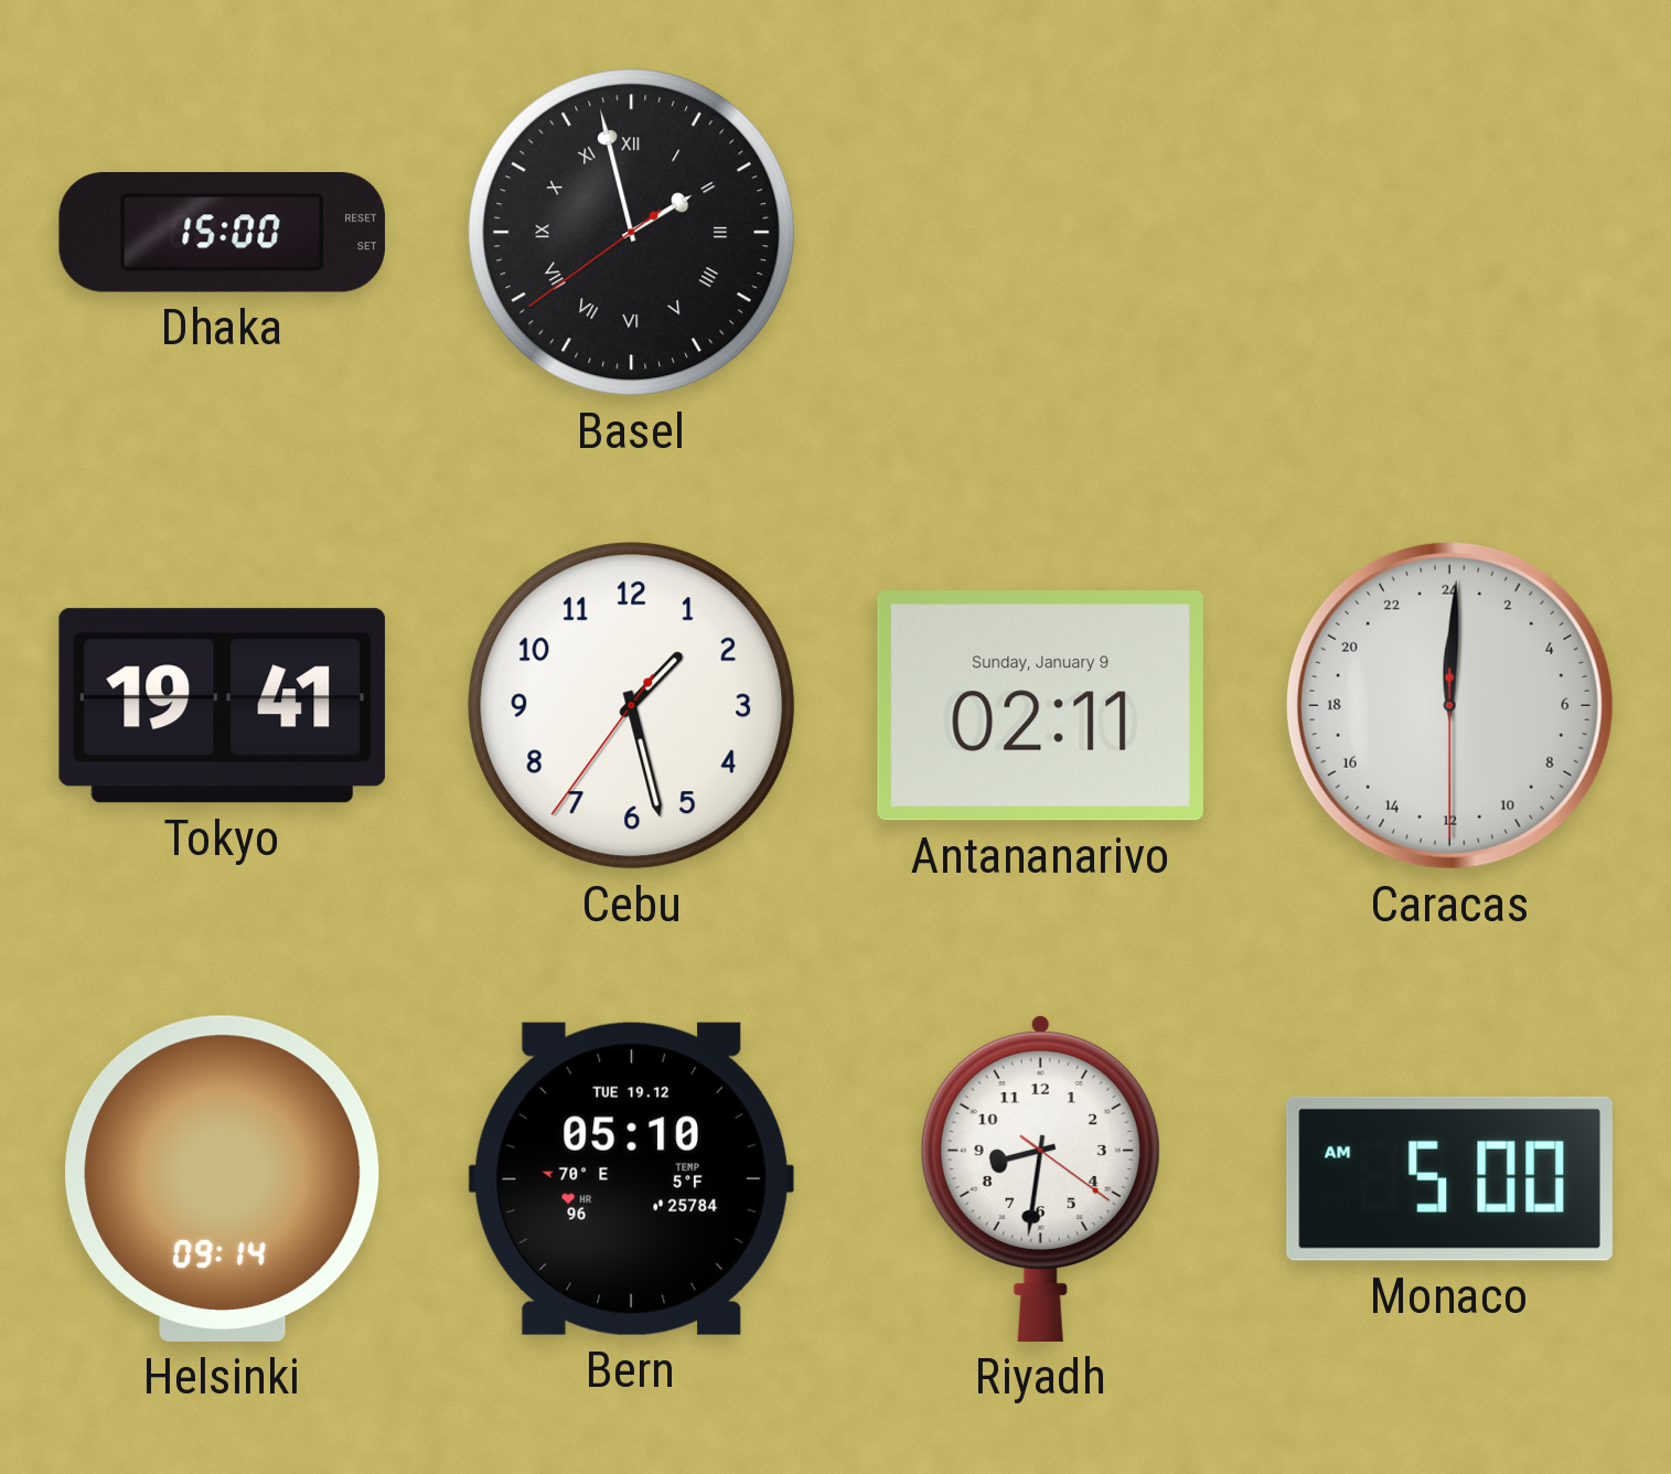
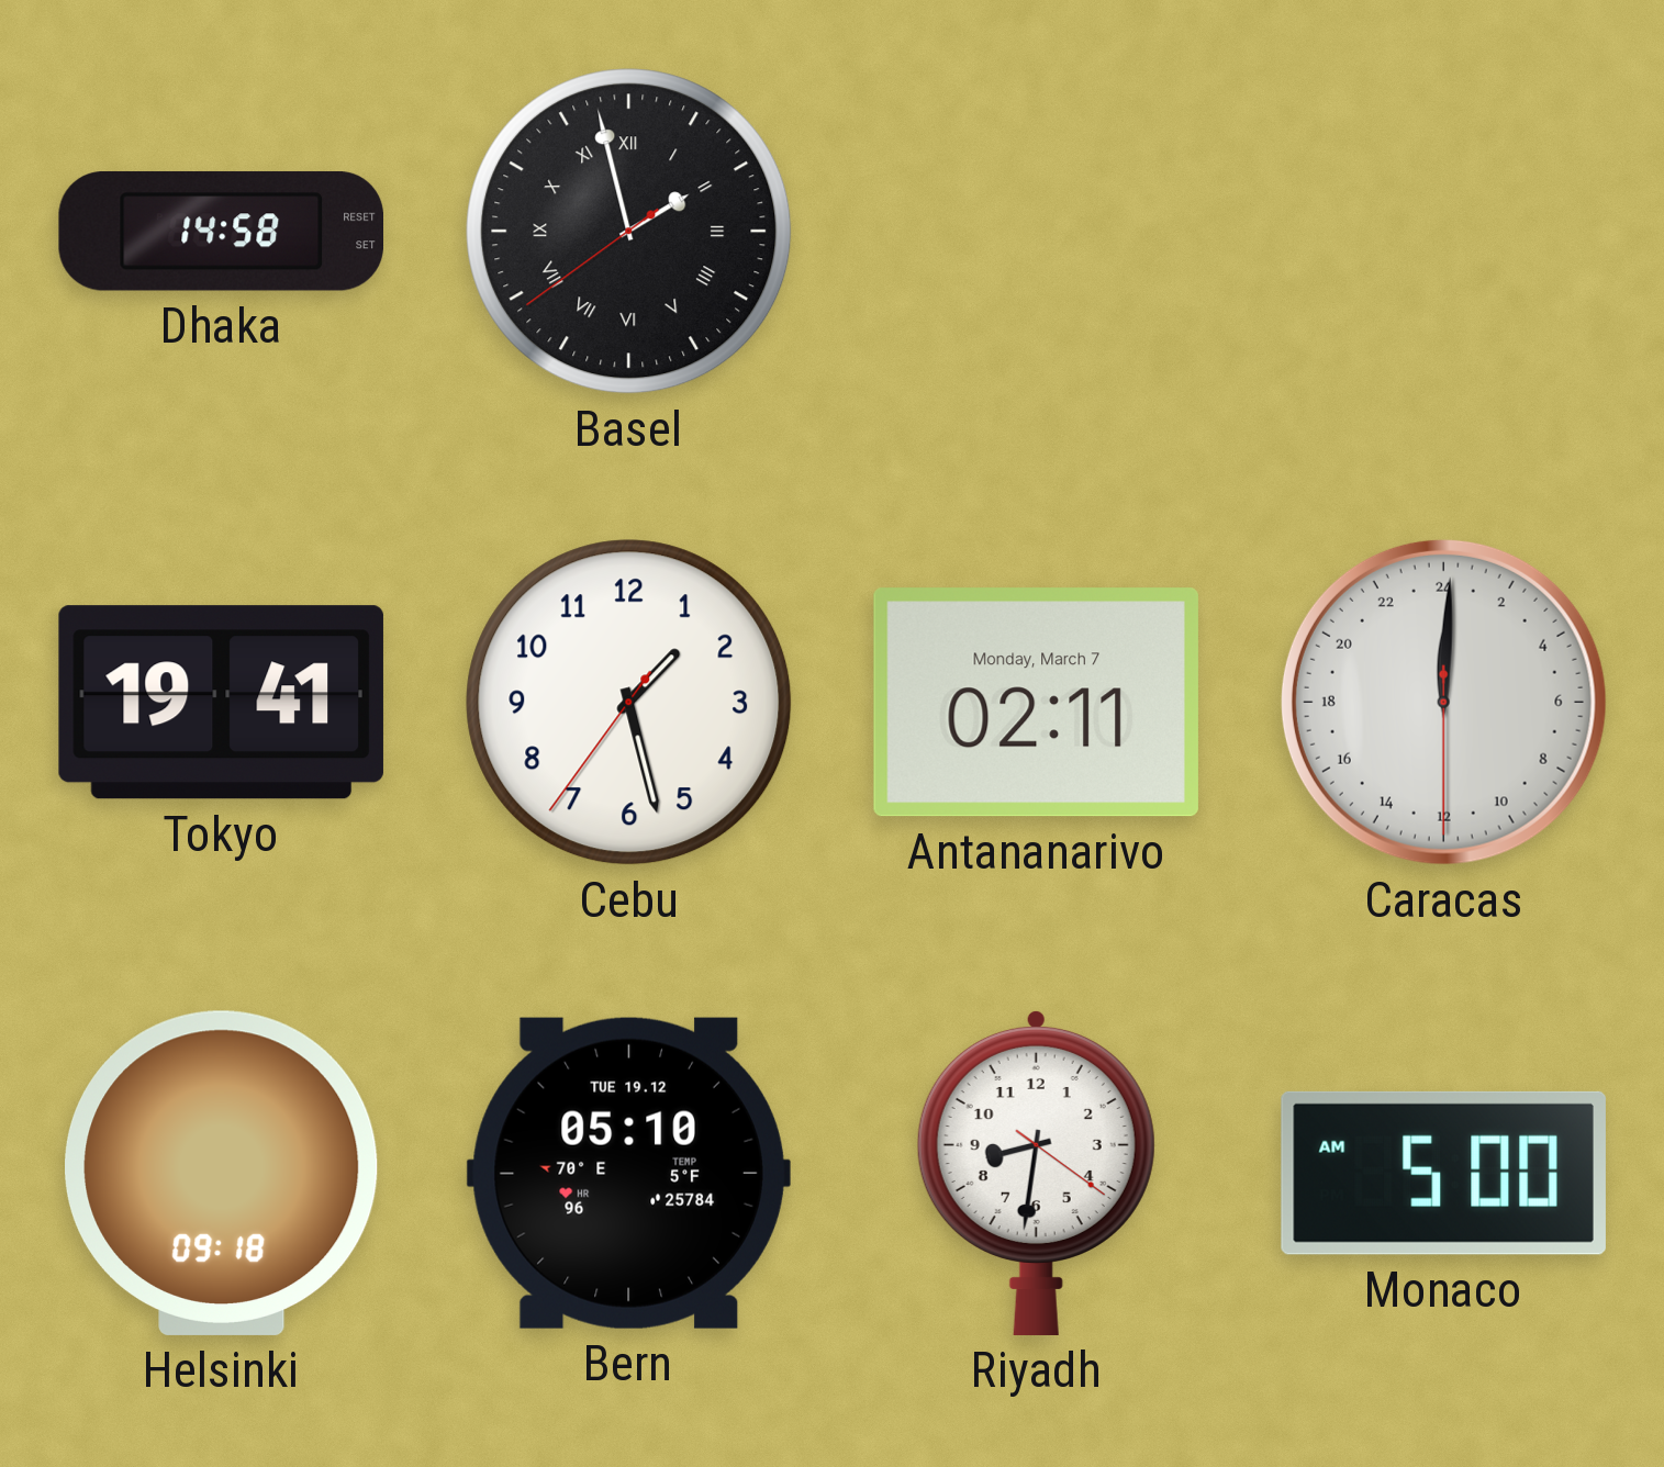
Dhaka: 15:00 -> 14:58 (221, 231)
Antananarivo date: Sunday, January 9 -> Monday, March 7 (1036, 703)
Helsinki: 09:14 -> 09:18 (222, 1173)
